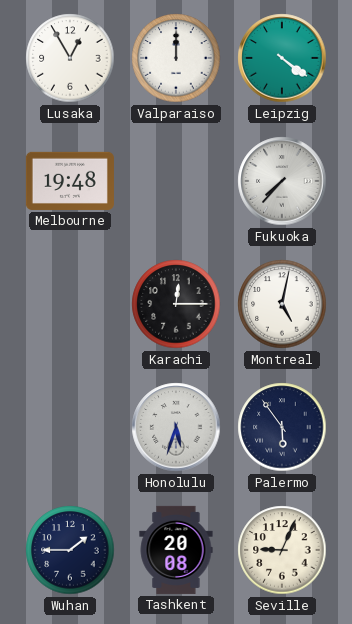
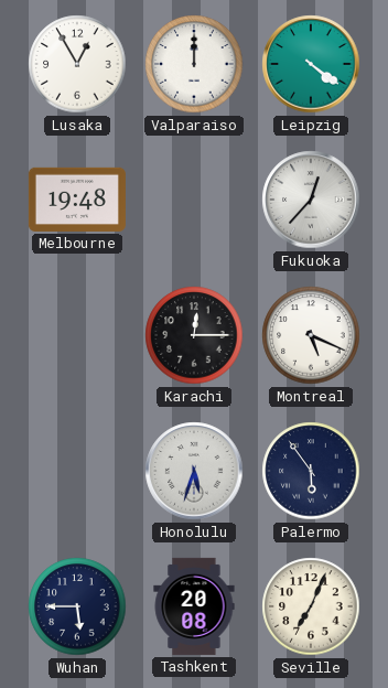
Fukuoka: 7:37 -> 12:37 (311, 200)
Montreal: 5:02 -> 5:19 (311, 335)
Wuhan: 1:45 -> 5:45 (77, 606)
Seville: 9:04 -> 7:04 (311, 606)
